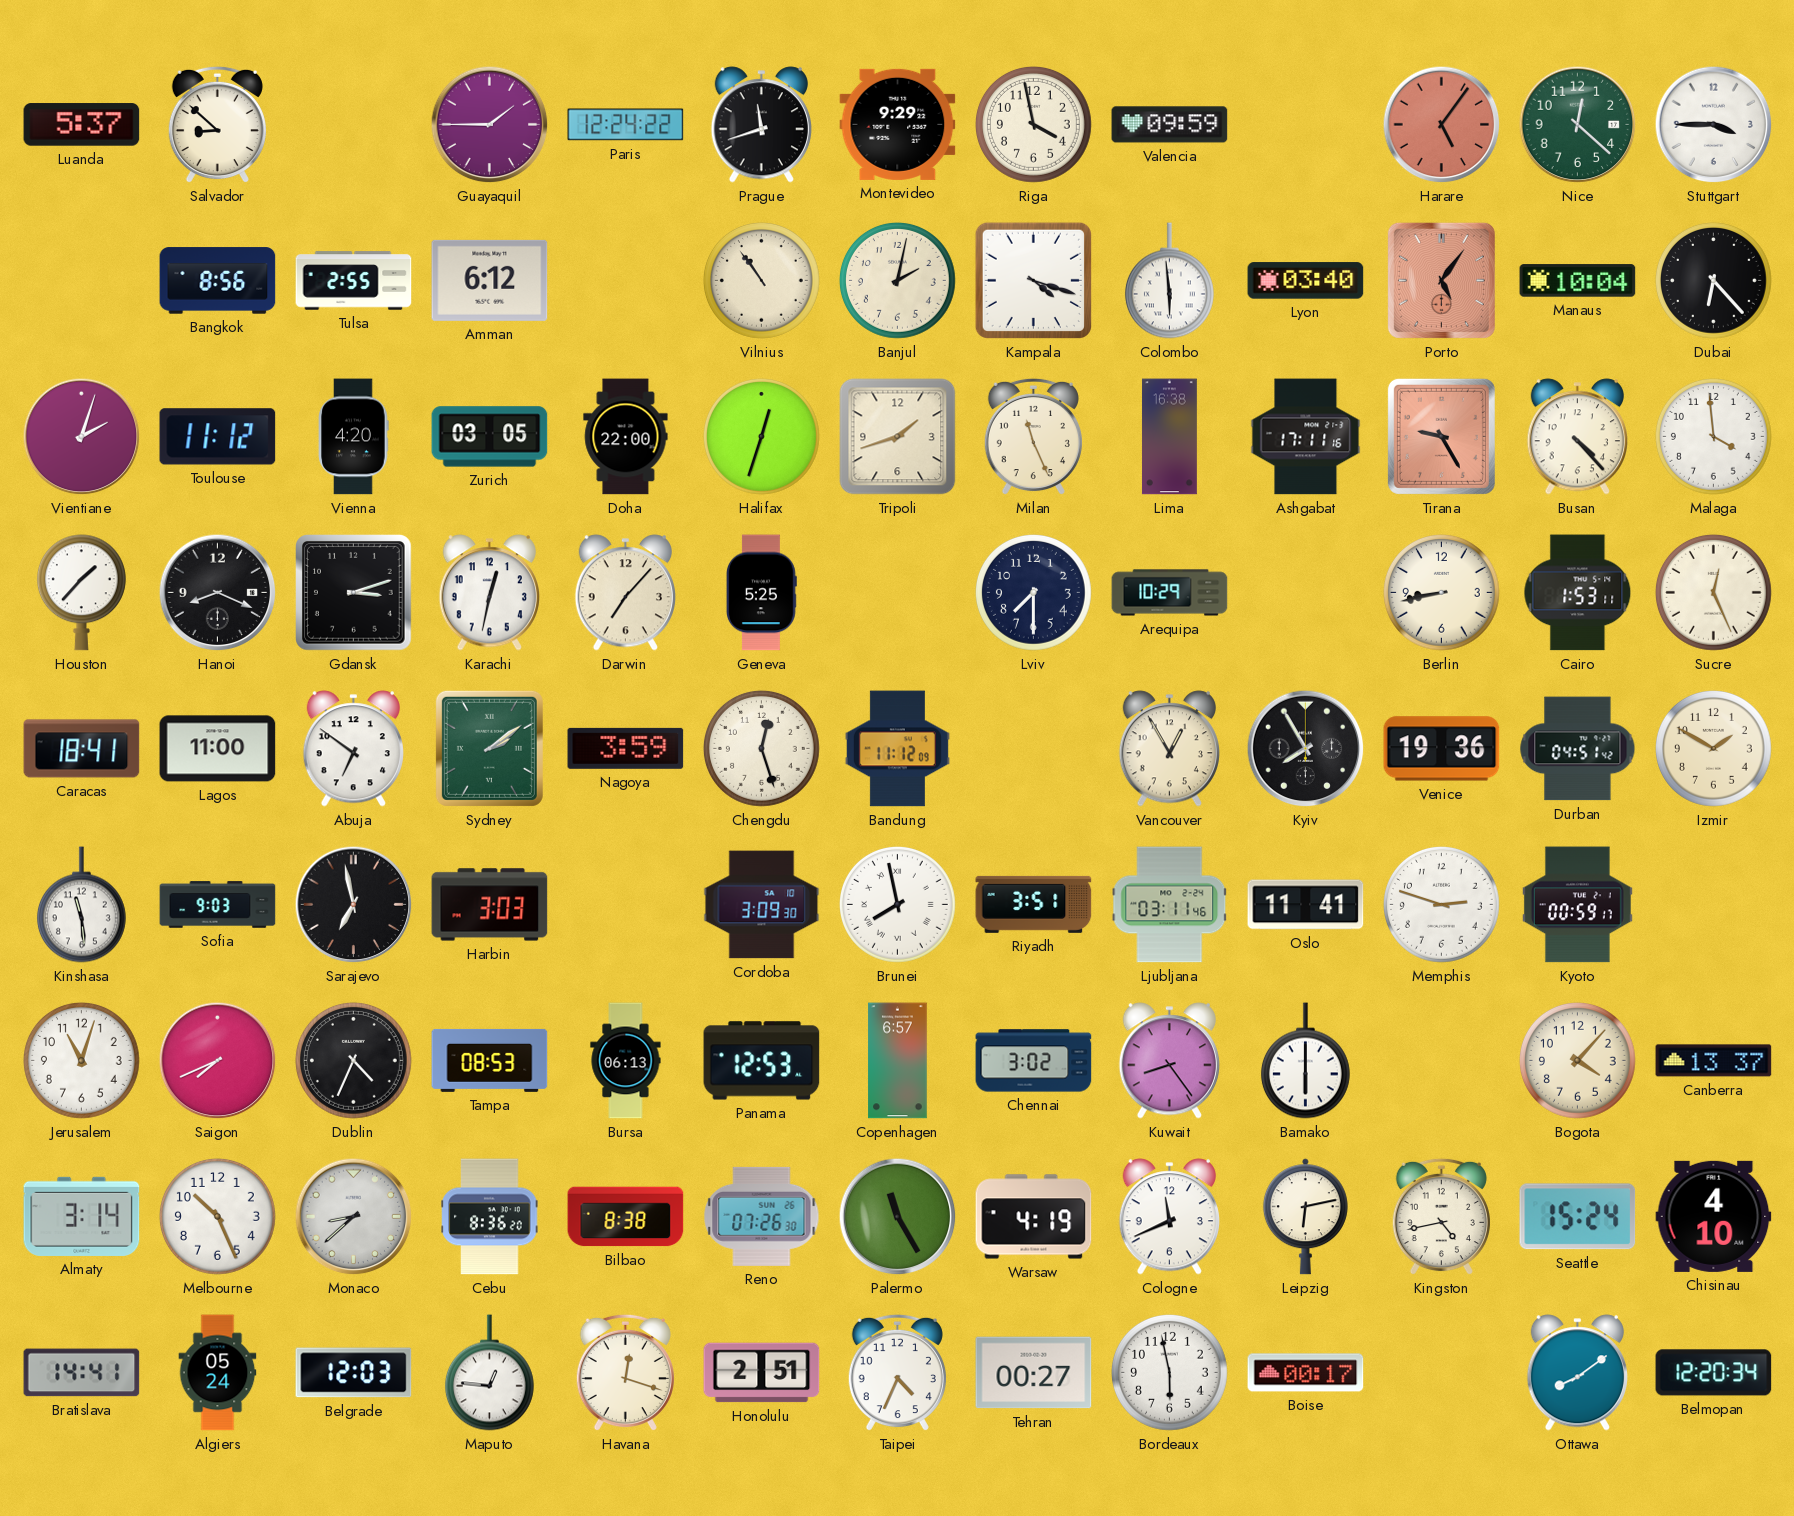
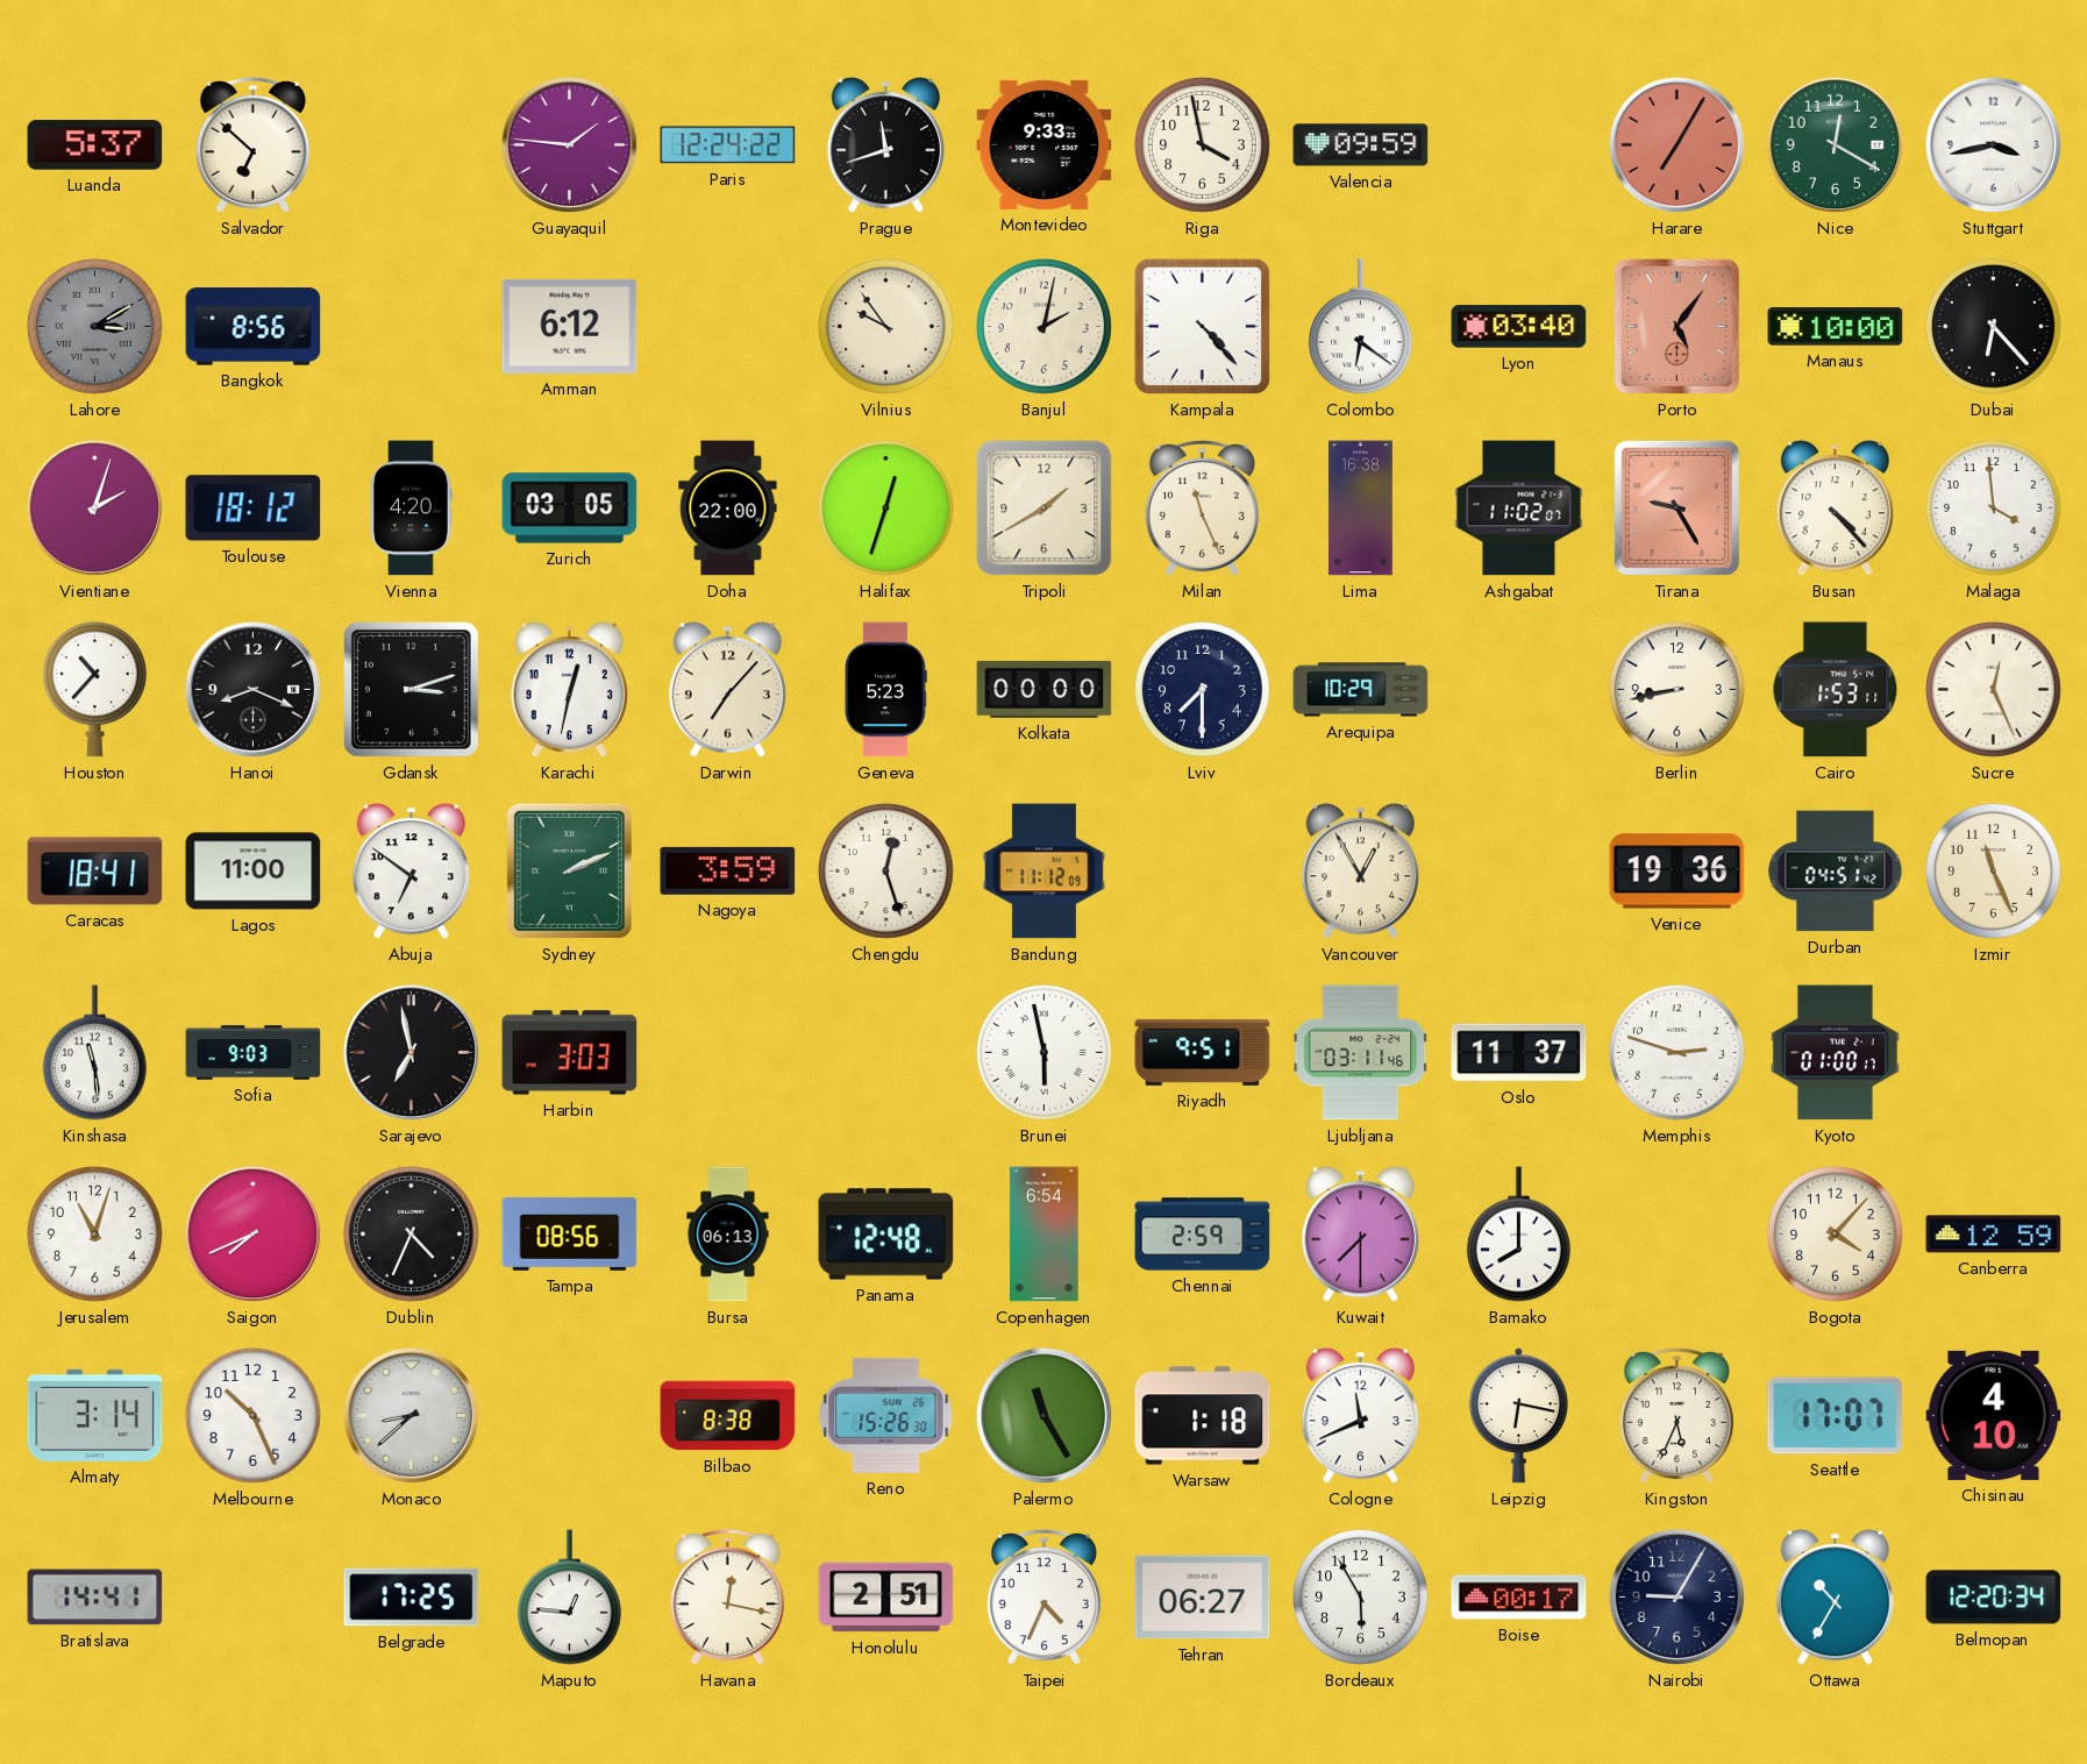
Salvador: 8:52 -> 6:52 (252, 145)
Guayaquil: 1:45 -> 1:46 (570, 145)
Montevideo: 9:29 -> 9:33 (1045, 144)
Harare: 5:06 -> 7:05 (1678, 145)
Nice: 12:22 -> 12:20 (1836, 145)
Stuttgart: 3:45 -> 3:43 (1994, 145)
Lahore: none -> 3:10 (94, 326)
Tulsa: 2:55 -> none (354, 281)
Vilnius: 10:54 -> 9:54 (885, 326)
Kampala: 4:18 -> 4:23 (1202, 326)
Colombo: 5:59 -> 6:21 (1360, 327)
Manaus: 10:04 -> 10:00 (1836, 327)
Toulouse: 11:12 -> 18:12 (254, 508)
Tripoli: 1:42 -> 1:40 (1045, 508)
Ashgabat: 17:11 -> 11:02 (1519, 508)
Houston: 1:37 -> 10:37 (94, 690)
Geneva: 5:25 -> 5:23 (885, 690)
Kolkata: none -> 00:00 (1045, 689)
Sydney: 2:09 -> 2:11 (569, 870)
Kyiv: 7:55 -> none (1306, 749)
Izmir: 1:50 -> 11:26 (1993, 870)
Cordoba: 3:09 -> none (762, 905)
Brunei: 7:58 -> 5:58 (1043, 1052)
Riyadh: 3:51 -> 9:51 (1203, 1052)
Oslo: 11:41 -> 11:37 (1519, 1053)
Kyoto: 00:59 -> 01:00 (1835, 1053)
Tampa: 08:53 -> 08:56 (570, 1233)
Panama: 12:53 -> 12:48 (886, 1235)
Copenhagen: 6:57 -> 6:54 (1045, 1235)
Chennai: 3:02 -> 2:59 (1203, 1235)
Kuwait: 8:24 -> 7:30 (1360, 1235)
Bamako: 6:00 -> 8:00 (1518, 1235)
Canberra: 13:37 -> 12:59 (1994, 1235)
Cebu: 8:36 -> none (490, 1217)
Reno: 07:26 -> 15:26 (886, 1415)
Warsaw: 4:19 -> 1:18 (1203, 1416)
Leipzig: 6:13 -> 6:17 (1518, 1416)
Kingston: 4:43 -> 5:34 (1676, 1416)
Seattle: 15:24 -> 17:07 (1836, 1416)
Algiers: 05:24 -> none (218, 1373)
Belgrade: 12:03 -> 17:25 (412, 1598)
Havana: 12:18 -> 12:17 (727, 1598)
Tehran: 00:27 -> 06:27 (1203, 1598)
Bordeaux: 5:58 -> 5:55 (1360, 1596)
Nairobi: none -> 9:05 (1678, 1598)
Ottawa: 8:09 -> 10:35 (1835, 1598)
